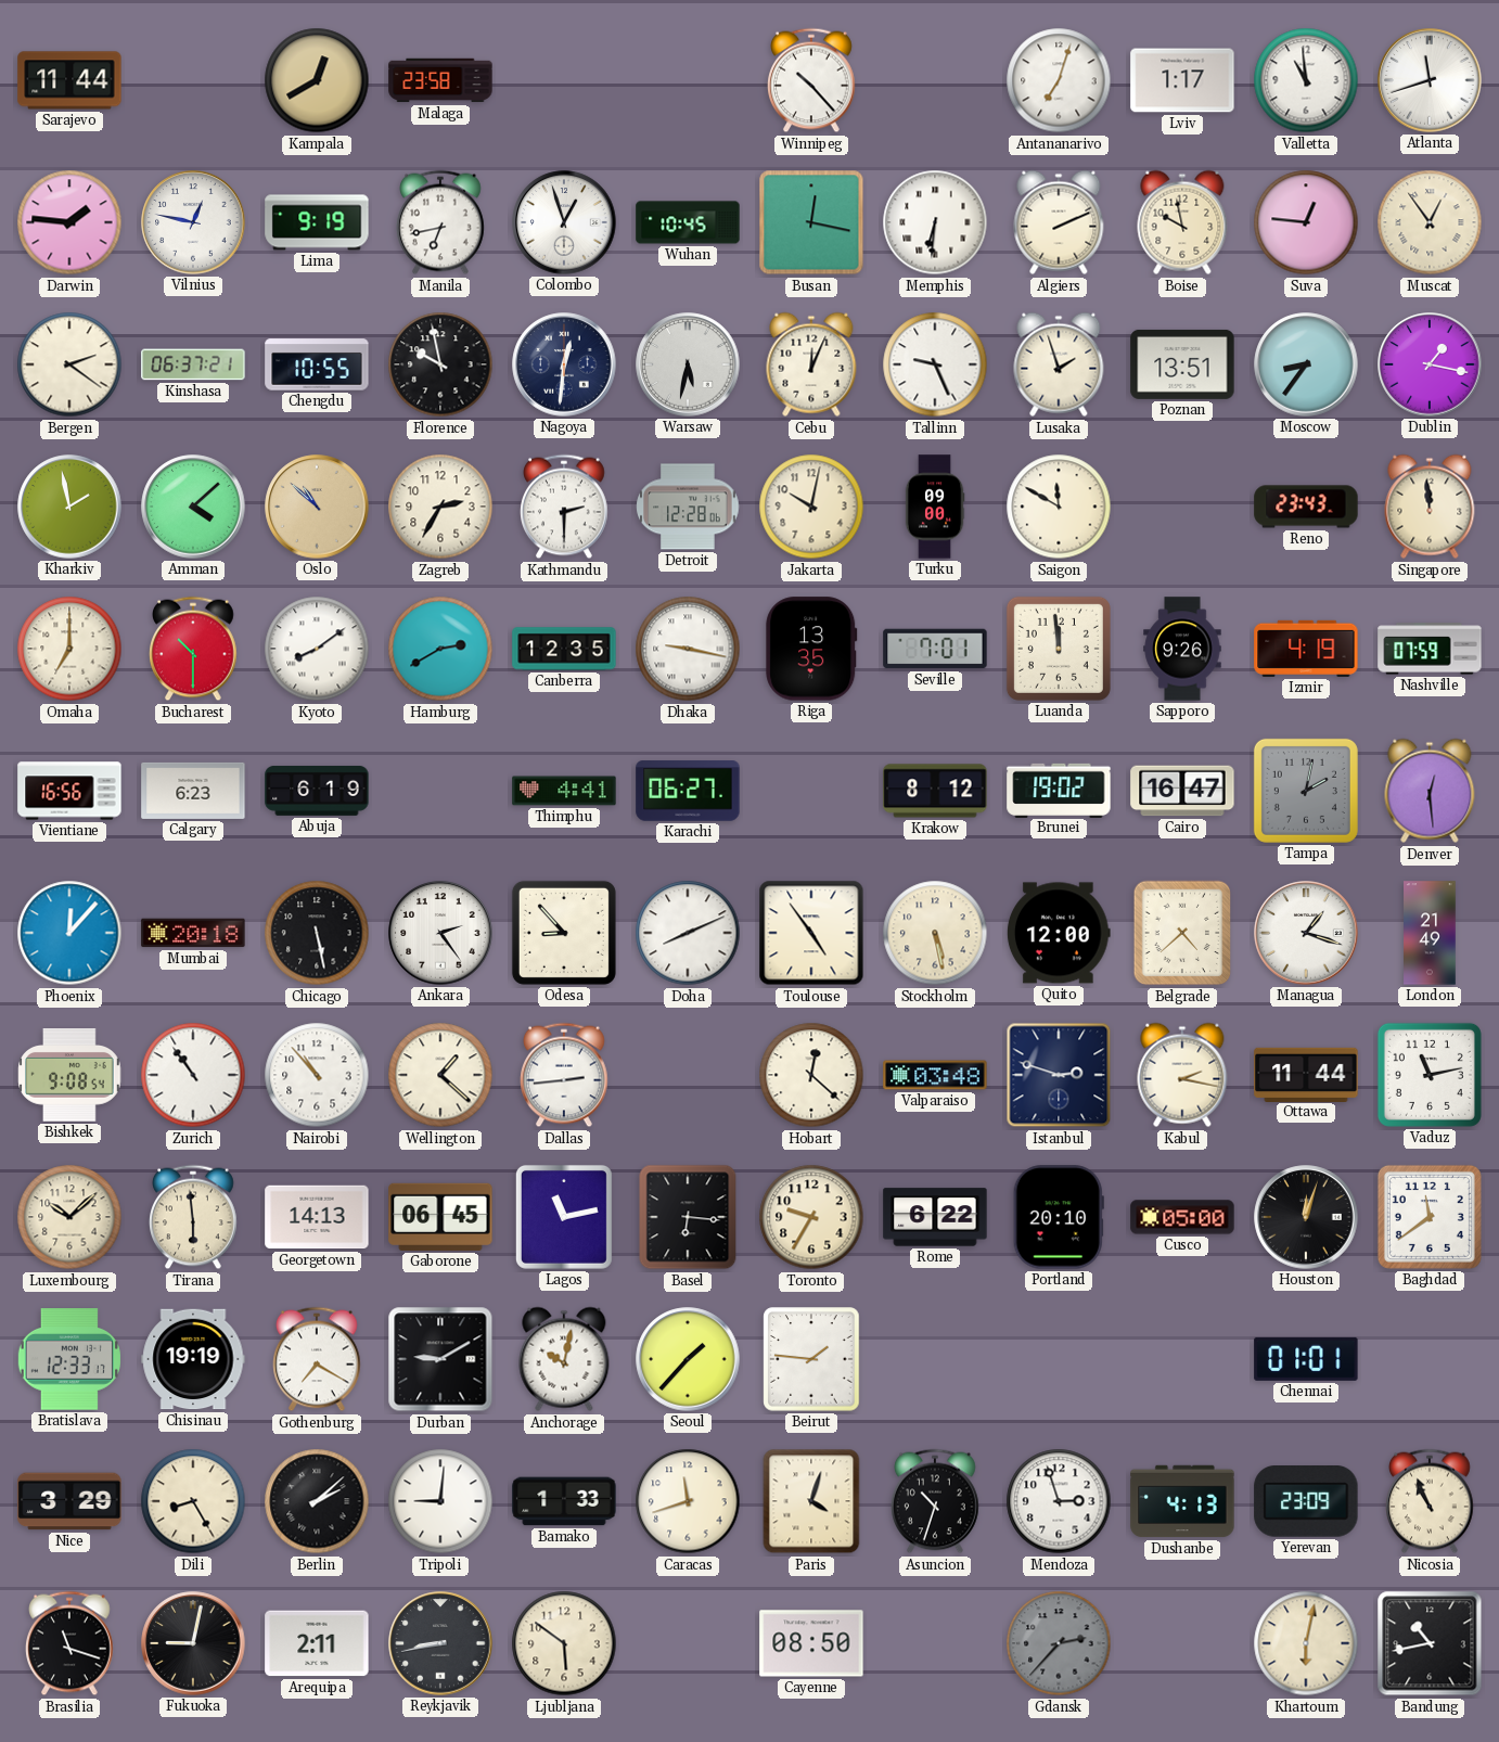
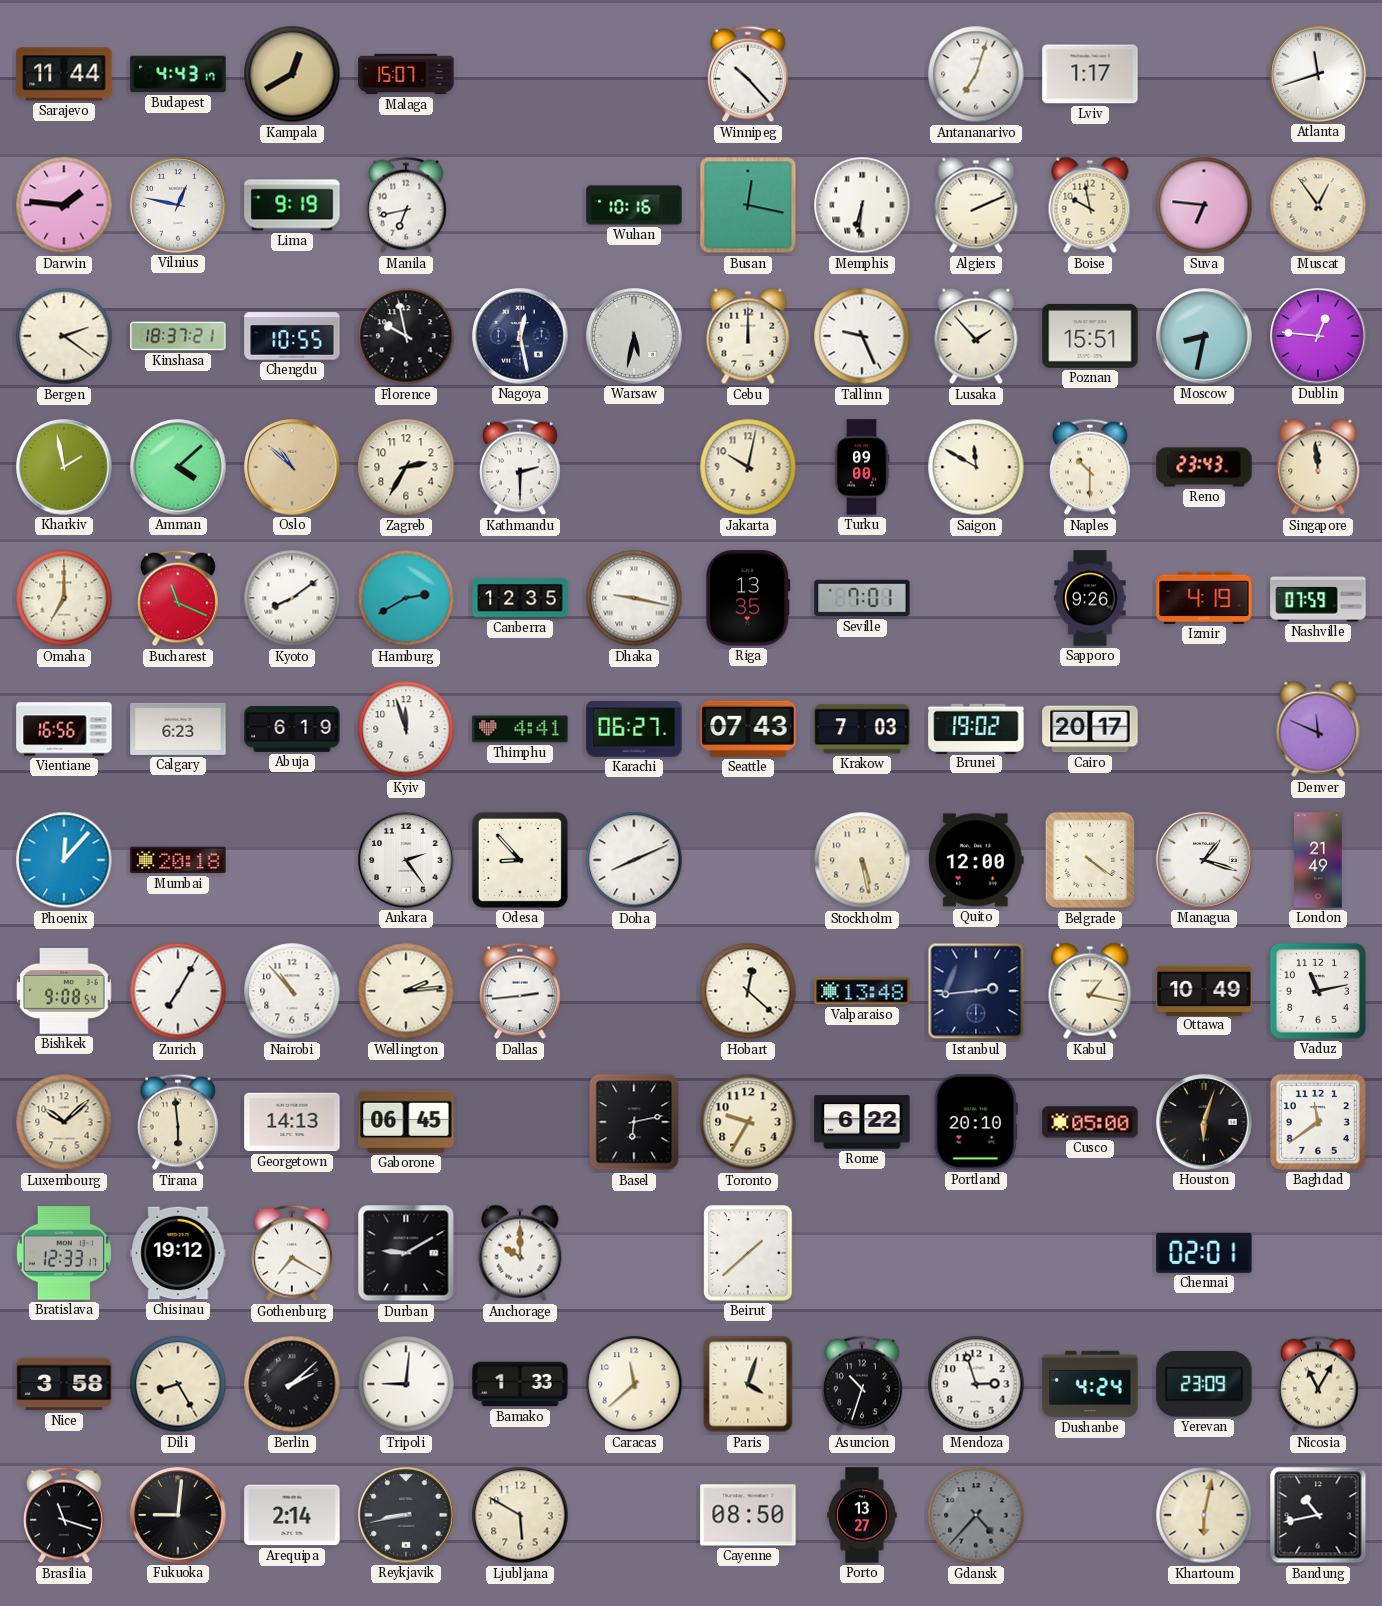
Budapest: none -> 4:43 (178, 74)
Malaga: 23:58 -> 15:07 (406, 74)
Valletta: 10:59 -> none (1306, 80)
Colombo: 12:57 -> none (564, 222)
Wuhan: 10:45 -> 10:16 (634, 205)
Suva: 12:46 -> 6:46 (1204, 205)
Kinshasa: 06:37 -> 18:37 (178, 336)
Nagoya: 12:31 -> 12:28 (520, 336)
Cebu: 12:04 -> 12:00 (748, 336)
Lusaka: 1:57 -> 1:53 (976, 336)
Poznan: 13:51 -> 15:51 (1090, 336)
Moscow: 8:36 -> 8:32 (1204, 336)
Dublin: 1:17 -> 12:46 (1318, 336)
Detroit: 12:28 -> none (688, 507)
Naples: none -> 10:30 (1091, 467)
Bucharest: 10:30 -> 11:19 (179, 598)
Luanda: 11:59 -> none (1059, 649)
Kyiv: none -> 11:57 (406, 729)
Seattle: none -> 07:43 (748, 729)
Krakow: 8:12 -> 7:03 (862, 729)
Cairo: 16:47 -> 20:17 (1090, 729)
Tampa: 2:02 -> none (1306, 791)
Denver: 12:29 -> 11:49 (1318, 729)
Chicago: 5:28 -> none (317, 933)
Toulouse: 4:54 -> none (811, 933)
Belgrade: 4:38 -> 4:21 (1090, 860)
Zurich: 10:54 -> 7:05 (178, 991)
Wellington: 1:22 -> 2:14 (406, 991)
Valparaiso: 03:48 -> 13:48 (862, 991)
Istanbul: 2:48 -> 2:44 (976, 991)
Kabul: 2:17 -> 1:17 (1090, 991)
Ottawa: 11:44 -> 10:49 (1204, 990)
Lagos: 11:13 -> none (564, 1217)
Basel: 6:16 -> 6:13 (634, 1122)
Houston: 12:03 -> 6:03 (1204, 1122)
Chisinau: 19:19 -> 19:12 (178, 1253)
Anchorage: 10:02 -> 10:00 (520, 1253)
Seoul: 1:37 -> none (688, 1359)
Beirut: 1:46 -> 1:38 (748, 1253)
Chennai: 01:01 -> 02:01 (1204, 1253)
Nice: 3:29 -> 3:58 (64, 1384)
Caracas: 11:42 -> 11:38 (634, 1384)
Dushanbe: 4:13 -> 4:24 (1090, 1384)
Nicosia: 10:56 -> 11:05 (1319, 1384)
Fukuoka: 9:02 -> 9:01 (178, 1515)
Arequipa: 2:11 -> 2:14 (292, 1515)
Ljubljana: 5:51 -> 5:50 (520, 1515)
Porto: none -> 13:27 (862, 1515)
Gdansk: 2:37 -> 4:37 (976, 1515)
